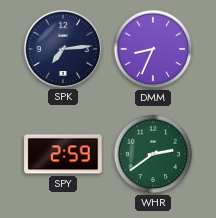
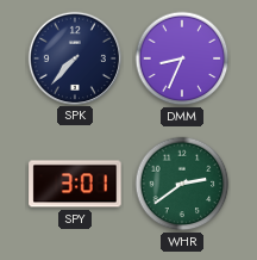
SPK: 7:14 -> 7:37 (74, 57)
SPY: 2:59 -> 3:01 (75, 184)
